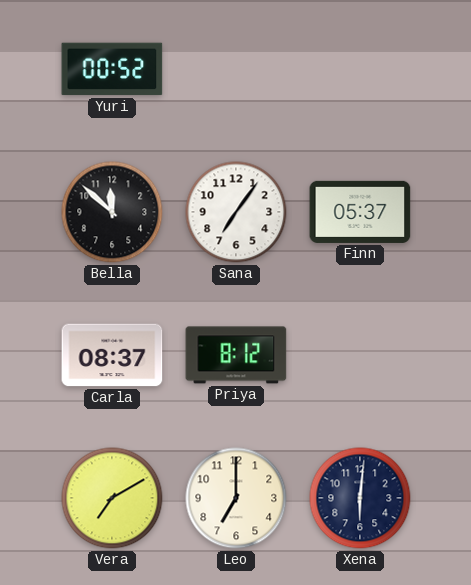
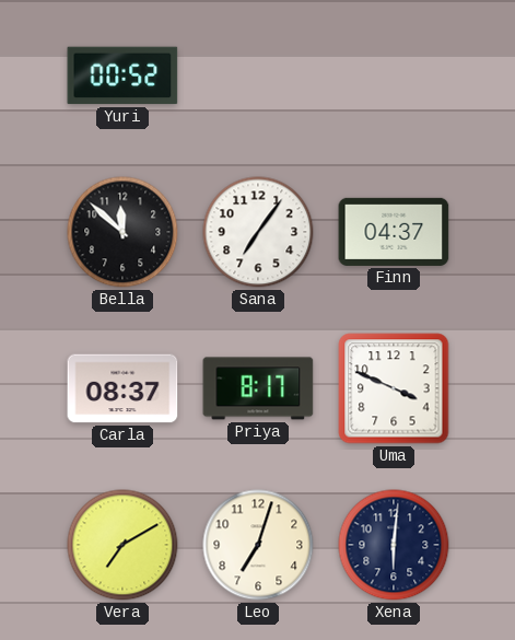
Finn: 05:37 -> 04:37 (394, 232)
Priya: 8:12 -> 8:17 (258, 388)
Uma: none -> 3:49 (394, 388)
Leo: 7:00 -> 7:03 (258, 545)
